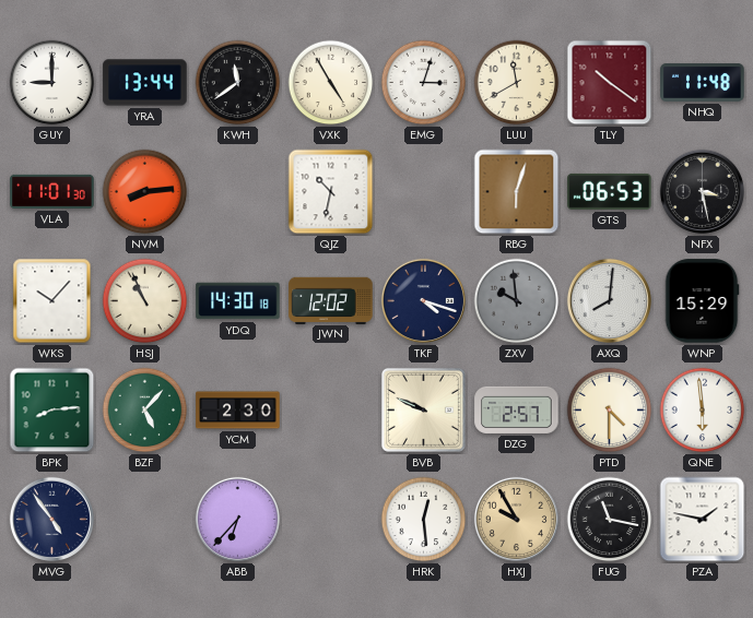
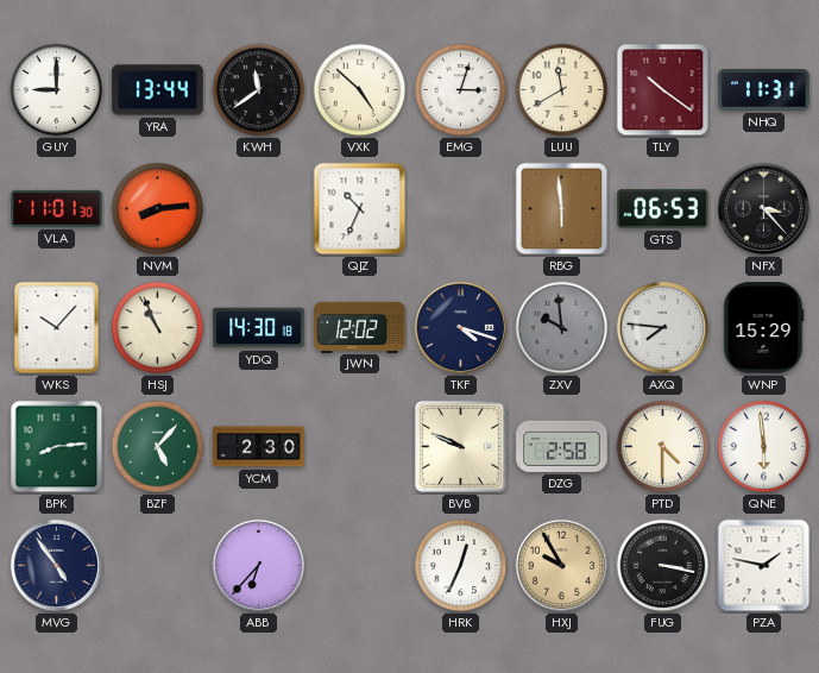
VXK: 4:55 -> 4:52 (360, 90)
NHQ: 11:48 -> 11:31 (764, 90)
QJZ: 10:32 -> 10:34 (360, 209)
RBG: 6:03 -> 5:59 (562, 209)
NFX: 3:28 -> 3:23 (763, 208)
AXQ: 8:01 -> 7:46 (662, 327)
DZG: 2:57 -> 2:58 (562, 446)
HRK: 12:29 -> 12:34 (461, 566)
FUG: 11:17 -> 3:17 (663, 566)
